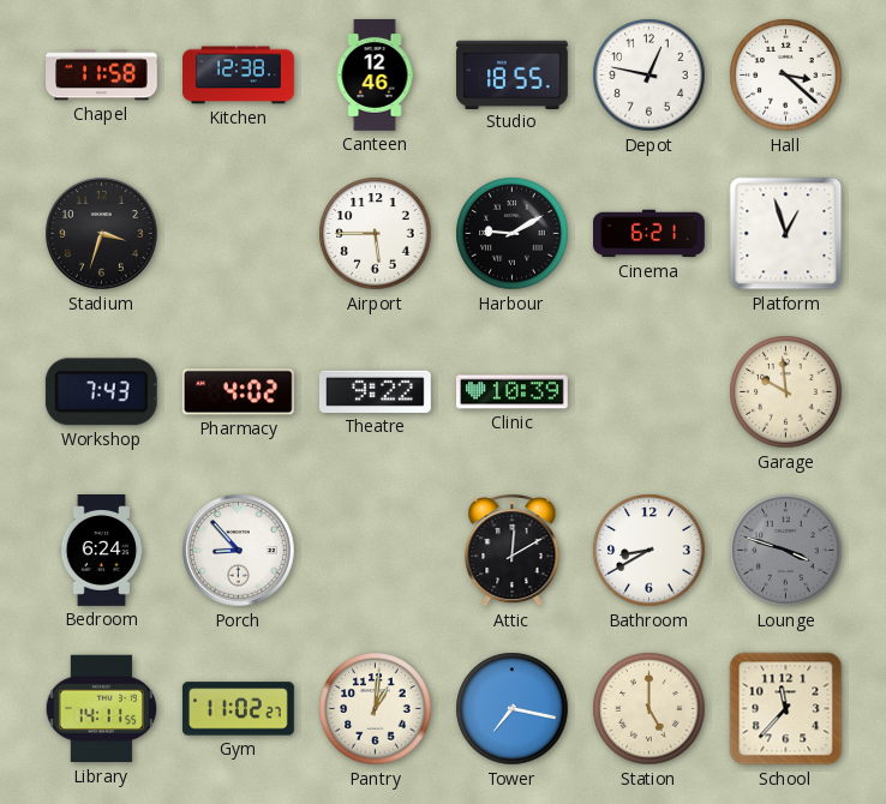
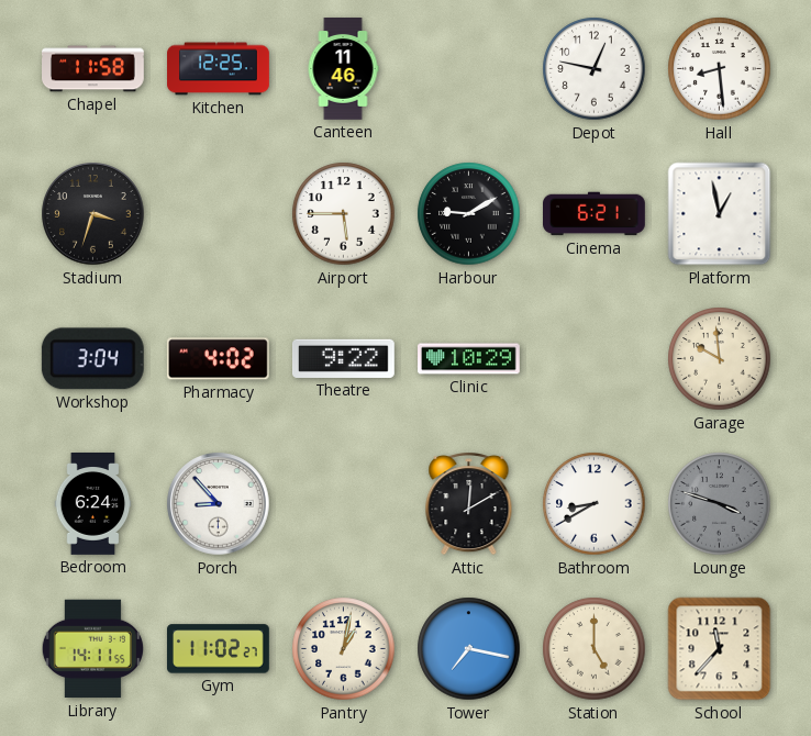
Kitchen: 12:38 -> 12:25 (219, 69)
Canteen: 12:46 -> 11:46 (343, 69)
Studio: 18:55 -> none (513, 74)
Hall: 3:22 -> 8:29 (720, 69)
Platform: 12:57 -> 12:58 (720, 214)
Workshop: 7:43 -> 3:04 (92, 359)
Clinic: 10:39 -> 10:29 (469, 359)
Pantry: 1:01 -> 1:02 (344, 649)
